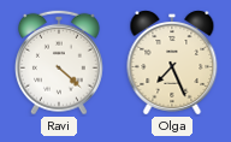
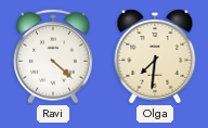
Olga: 7:26 -> 7:31 (155, 56)
